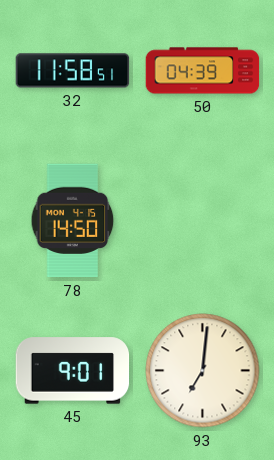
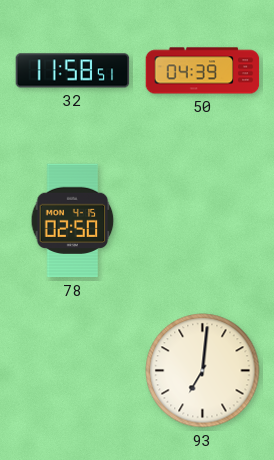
78: 14:50 -> 02:50 (73, 221)
45: 9:01 -> none (73, 371)
